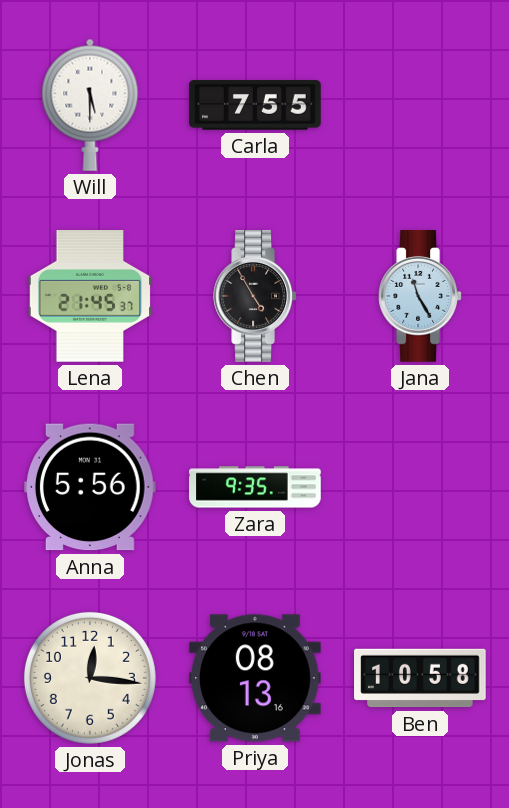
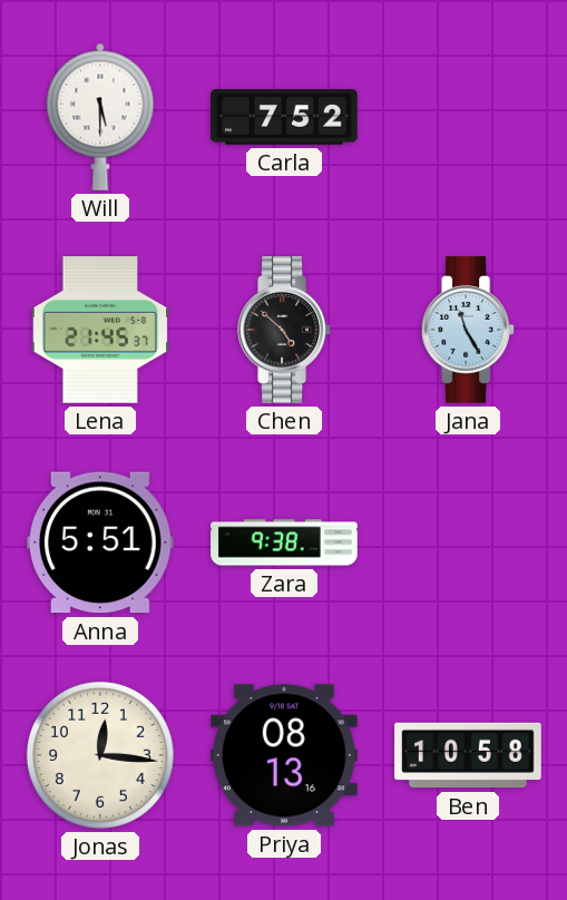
Carla: 7:55 -> 7:52 (284, 117)
Chen: 4:55 -> 4:52 (284, 330)
Anna: 5:56 -> 5:51 (101, 542)
Zara: 9:35 -> 9:38 (284, 542)
